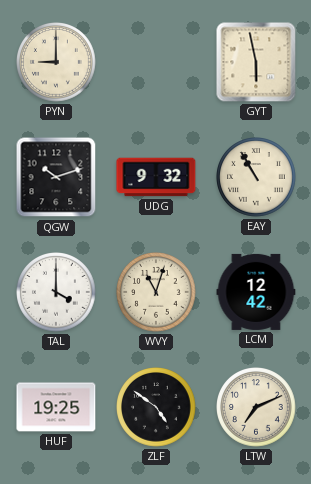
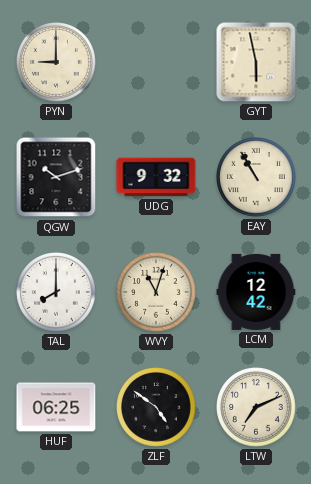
TAL: 4:00 -> 8:00 (56, 292)
HUF: 19:25 -> 06:25 (56, 407)
